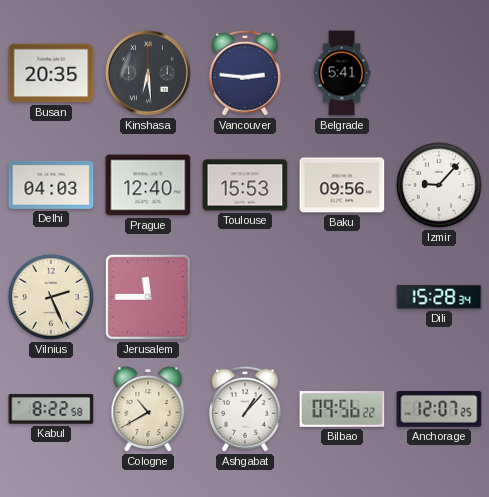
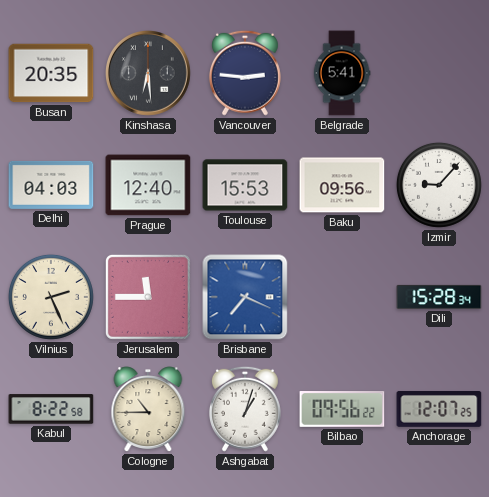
Brisbane: none -> 7:19 (245, 297)
Cologne: 10:40 -> 10:45 (148, 409)
Ashgabat: 1:07 -> 1:03 (245, 409)
